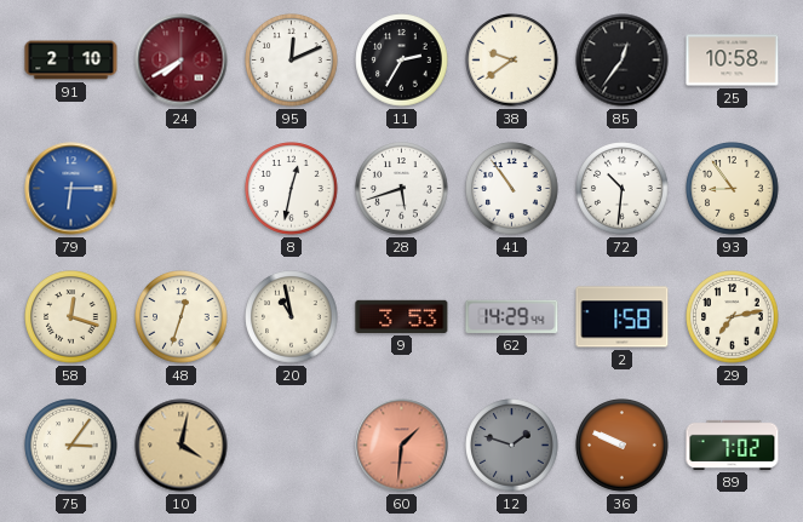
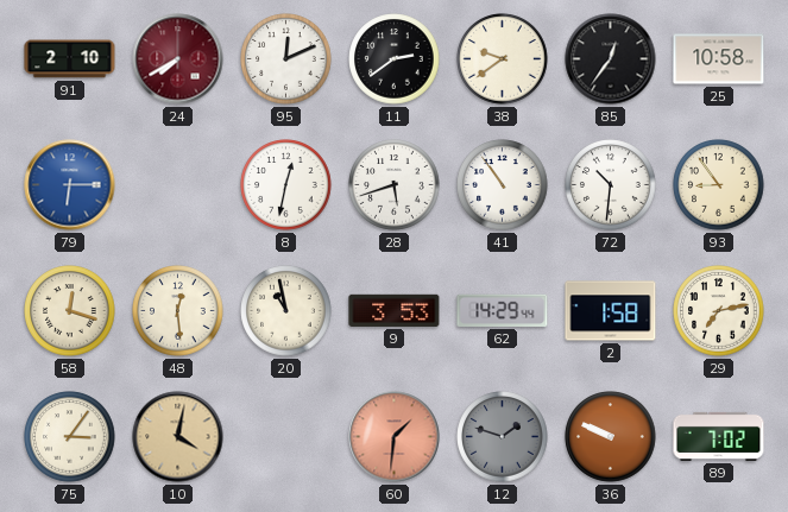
11: 2:35 -> 2:39 (395, 59)
48: 12:33 -> 12:29 (178, 311)
